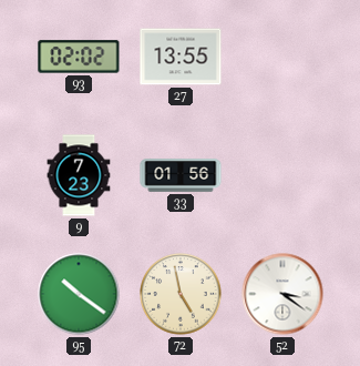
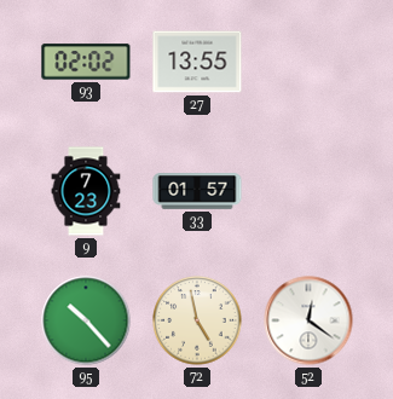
33: 01:56 -> 01:57 (197, 191)
95: 10:21 -> 10:23 (86, 320)
52: 3:21 -> 12:21 (308, 320)
